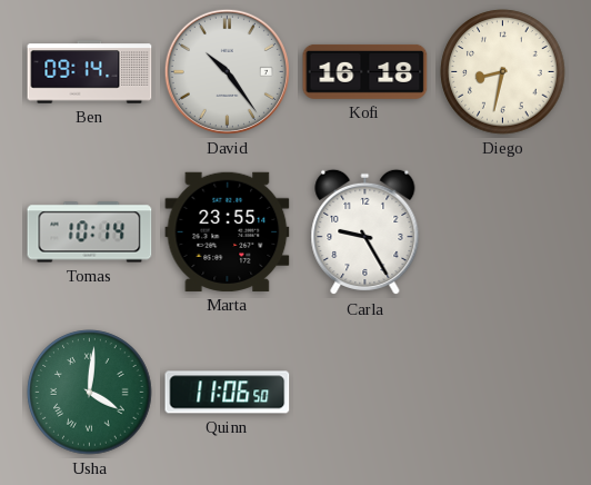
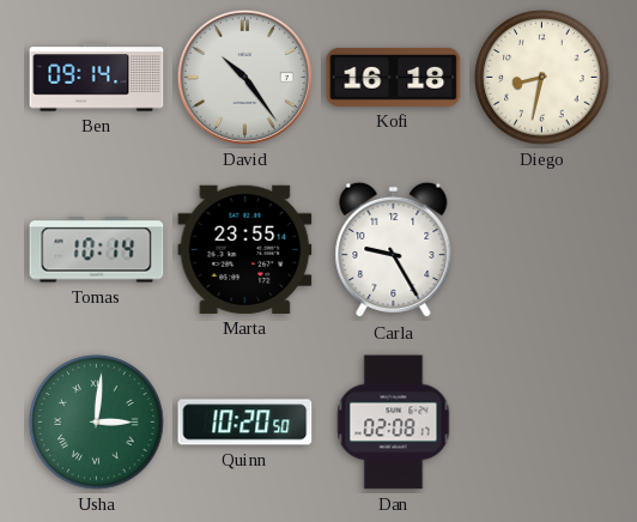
Usha: 4:01 -> 3:01 (97, 423)
Quinn: 11:06 -> 10:20 (245, 423)
Dan: none -> 02:08 (394, 423)
